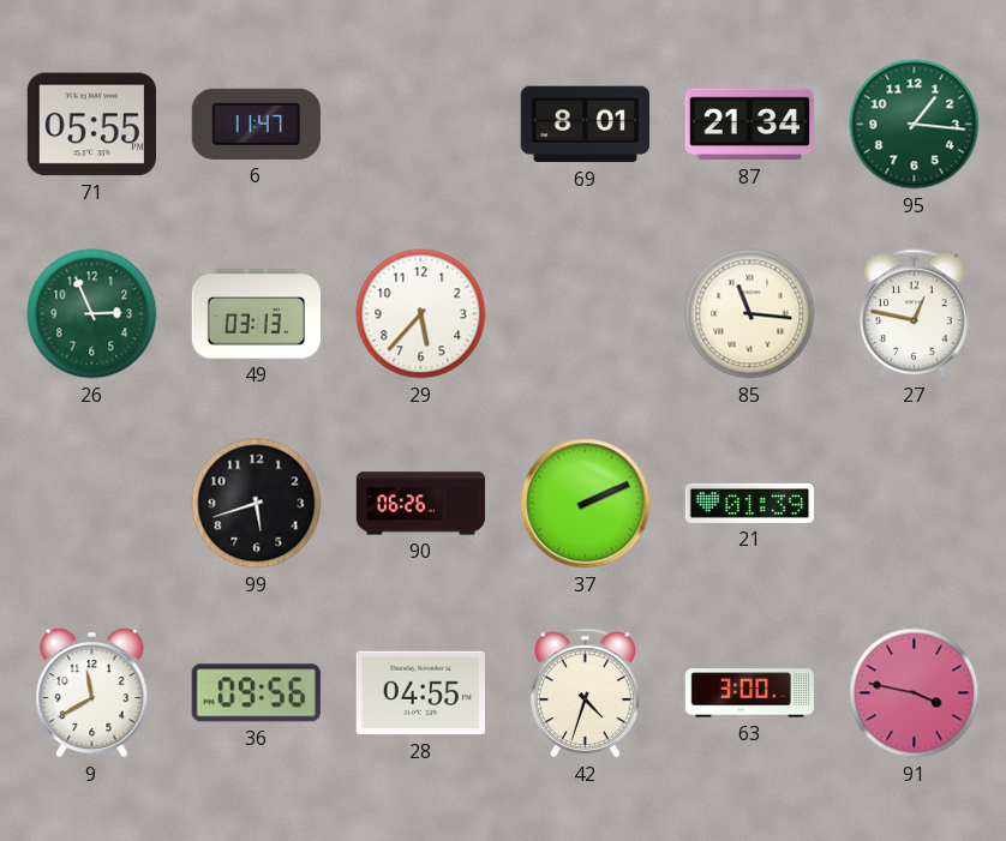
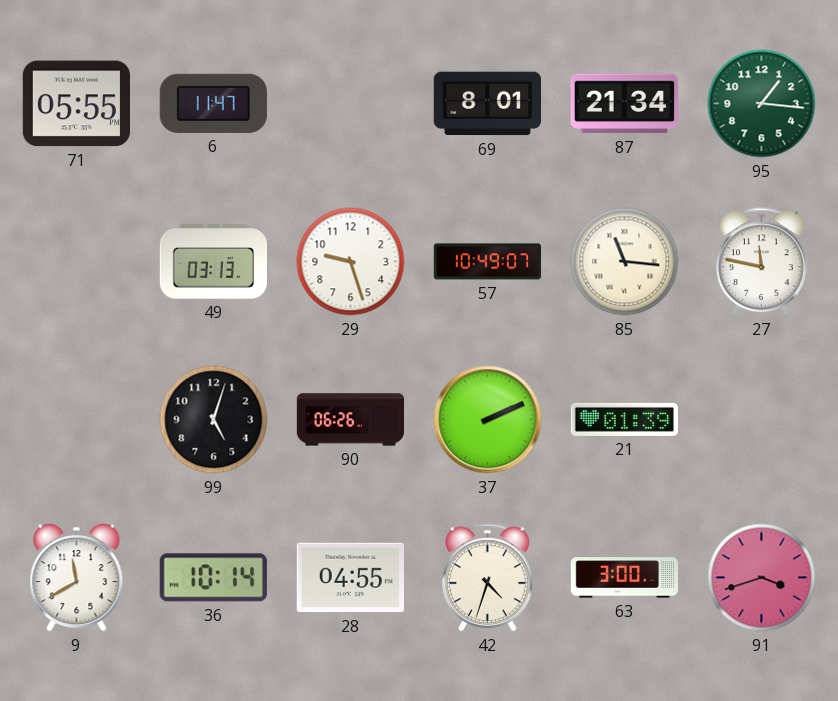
26: 2:56 -> none (92, 314)
29: 5:37 -> 9:27 (351, 262)
57: none -> 10:49 (488, 262)
27: 12:47 -> 11:47 (762, 262)
99: 5:42 -> 5:03 (214, 420)
36: 09:56 -> 10:14 (213, 578)
91: 3:47 -> 3:42 (762, 578)
